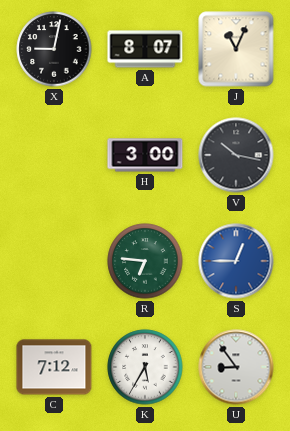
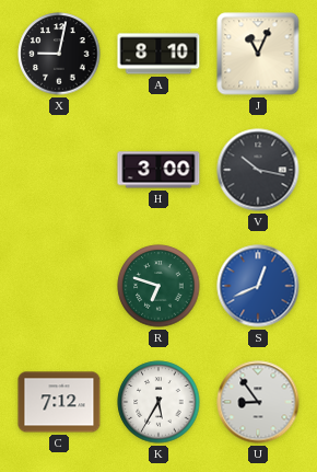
A: 8:07 -> 8:10 (158, 54)
R: 6:46 -> 6:48 (158, 286)
S: 12:45 -> 12:41 (258, 286)
